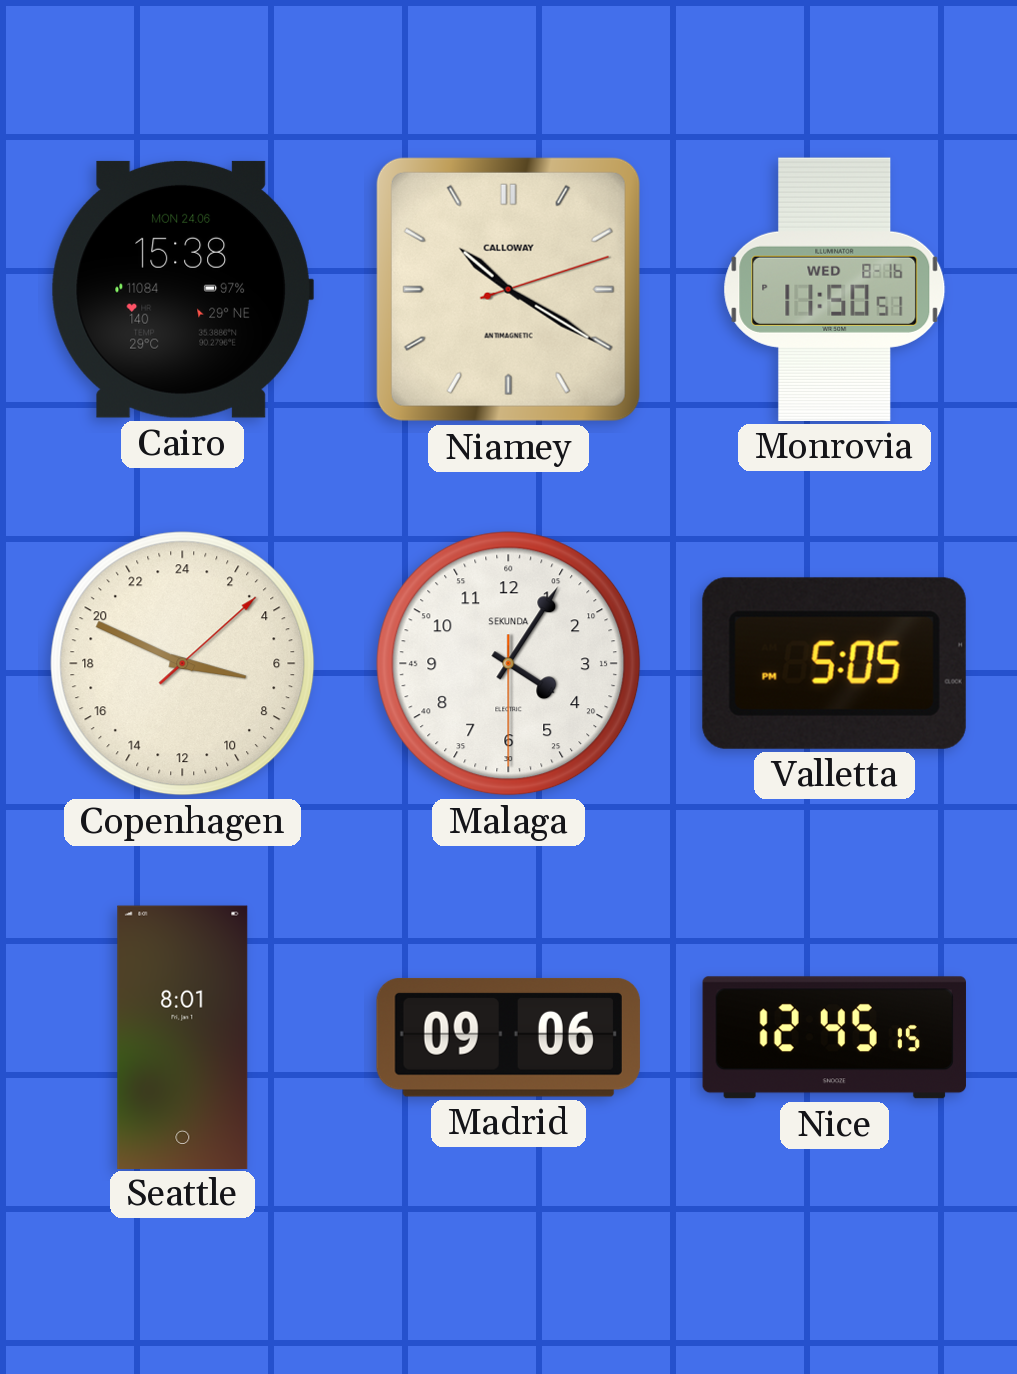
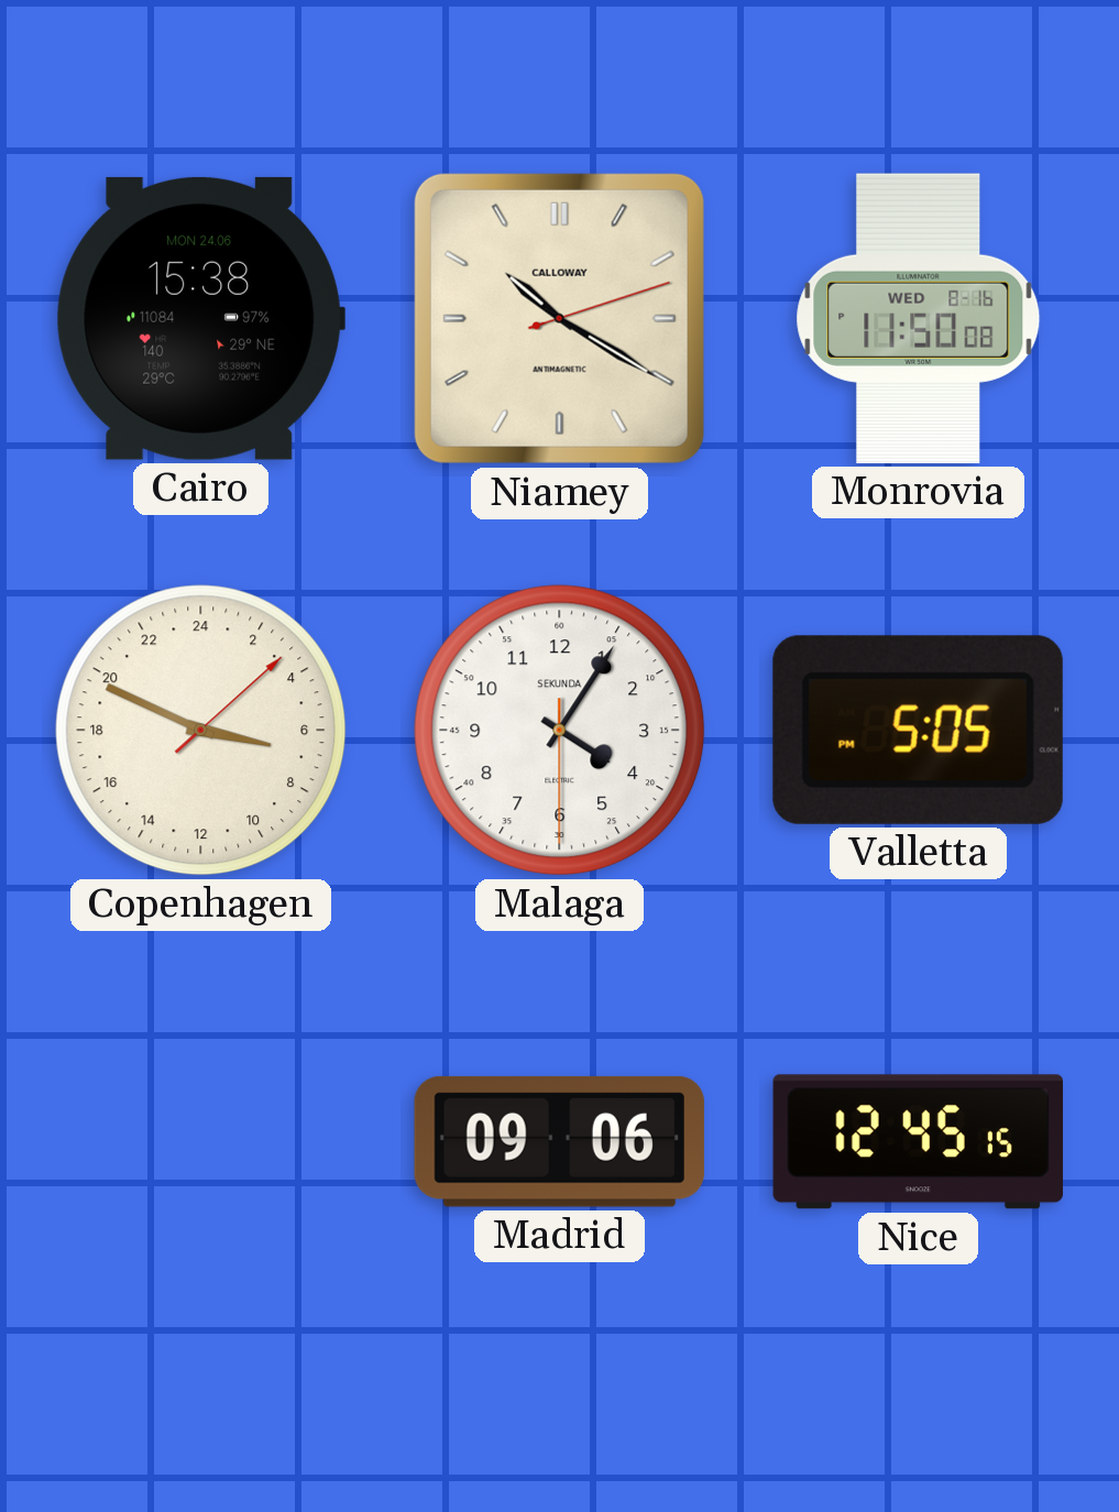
Monrovia: 11:50:51 -> 11:50:08 (919, 318)
Seattle: 8:01 -> none (183, 1037)
